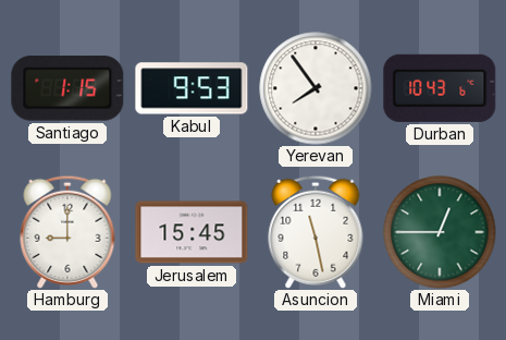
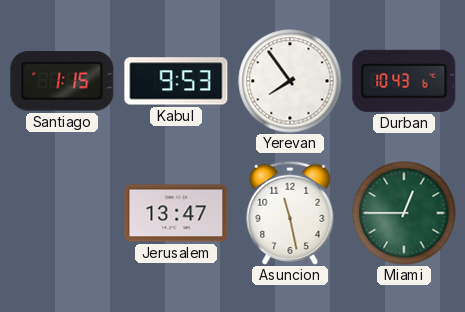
Hamburg: 9:00 -> none (67, 232)
Jerusalem: 15:45 -> 13:47 (176, 213)
